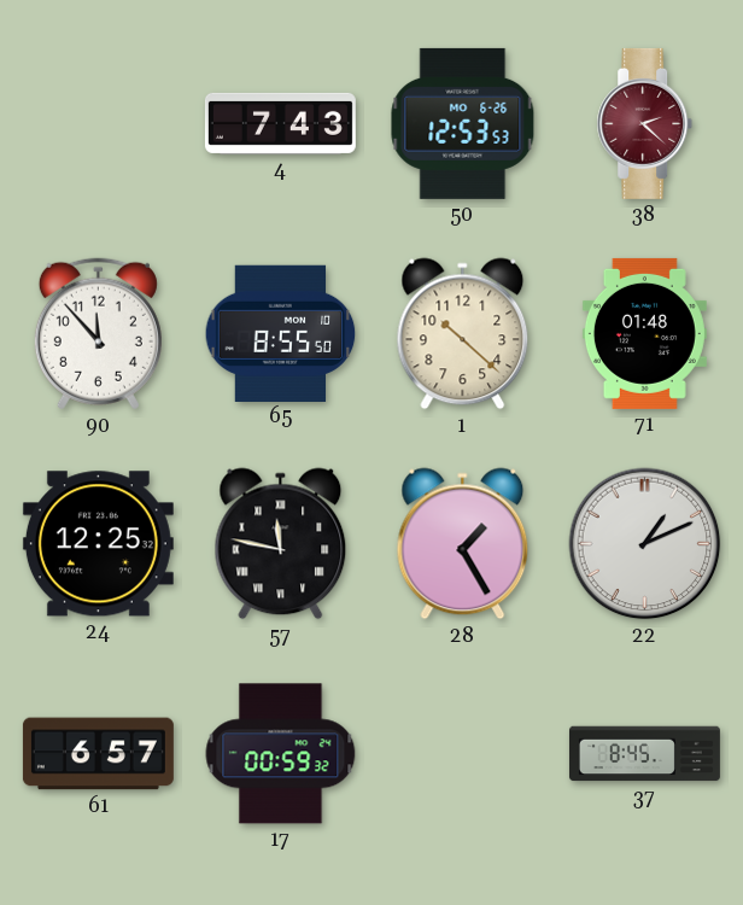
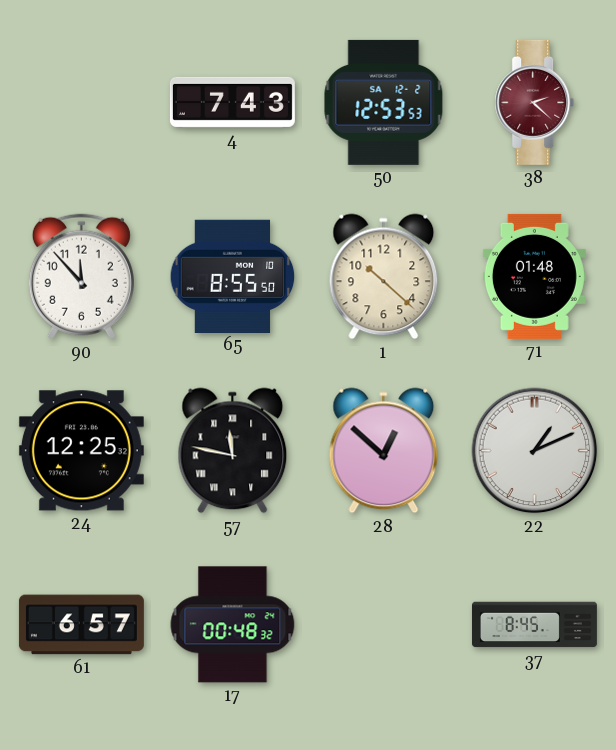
50 date: MO 6-26 -> SA 12-2 (384, 102)
28: 1:25 -> 12:52 (384, 451)
17: 00:59 -> 00:48 (233, 625)
